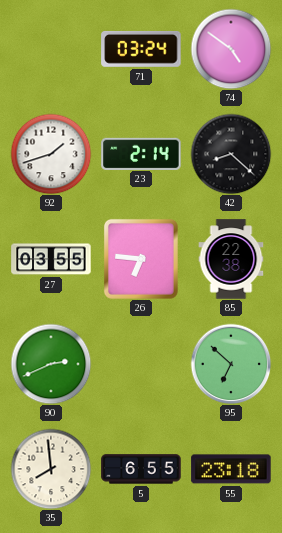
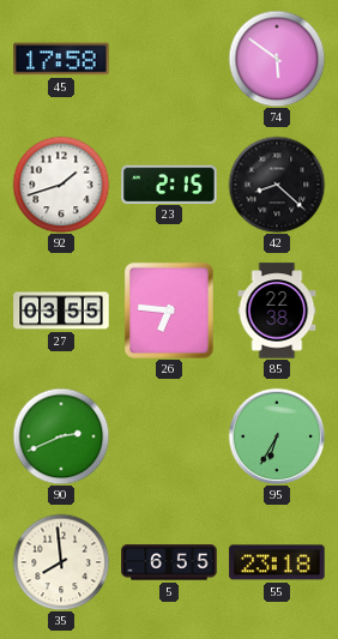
45: none -> 17:58 (61, 59)
71: 03:24 -> none (141, 49)
74: 4:51 -> 5:51 (277, 59)
23: 2:14 -> 2:15 (169, 183)
95: 6:52 -> 6:35 (277, 436)
